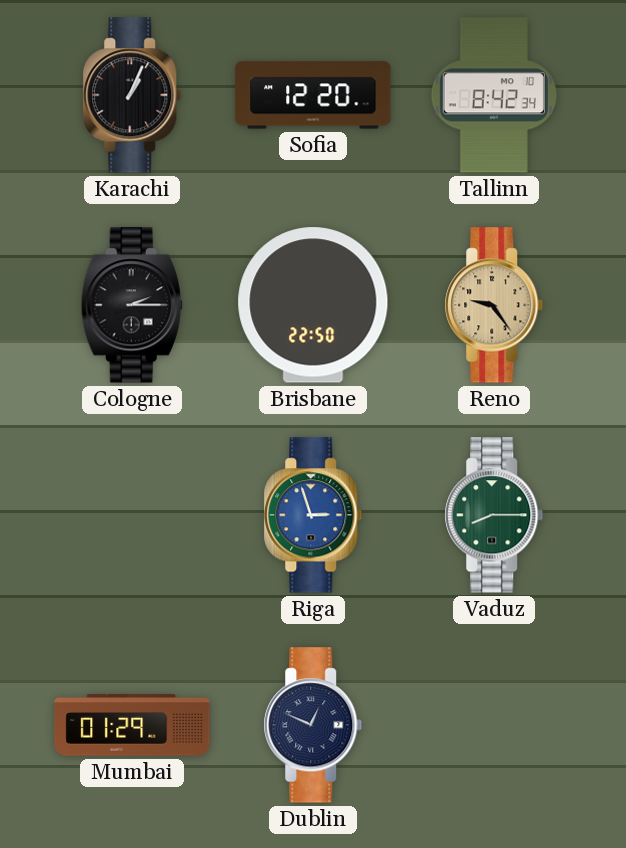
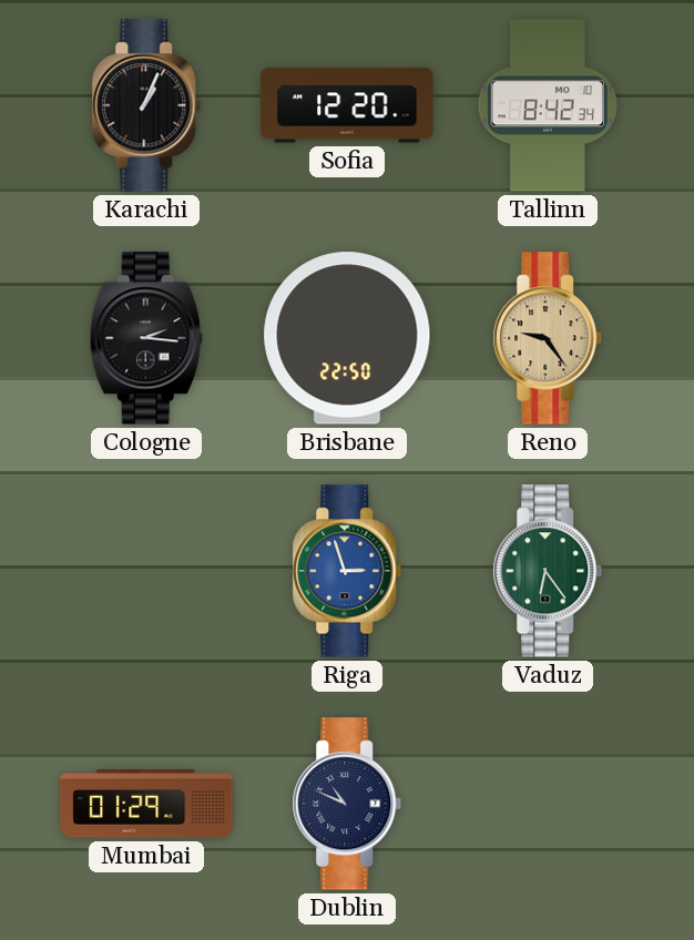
Cologne: 2:15 -> 2:16 (146, 338)
Vaduz: 8:15 -> 6:24 (548, 571)
Dublin: 12:49 -> 10:49 (347, 804)
